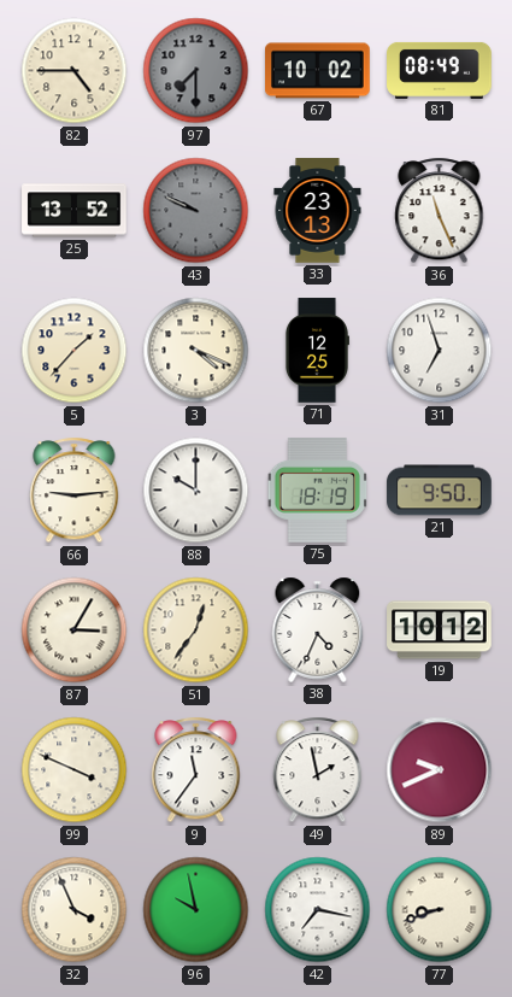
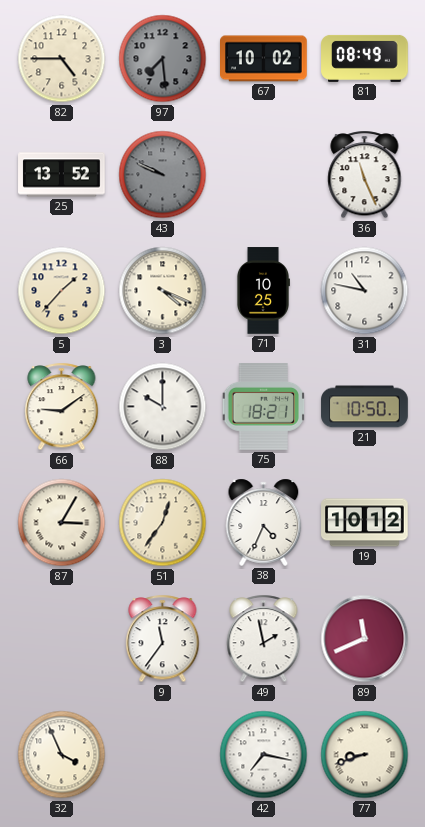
97: 7:30 -> 7:29 (163, 59)
33: 23:13 -> none (318, 211)
71: 12:25 -> 10:25 (264, 291)
31: 6:57 -> 10:47 (365, 291)
66: 9:14 -> 9:09 (62, 407)
75: 18:19 -> 18:21 (264, 407)
21: 9:50 -> 10:50 (365, 407)
99: 3:49 -> none (75, 770)
89: 9:41 -> 11:41 (365, 639)
96: 9:58 -> none (196, 910)
